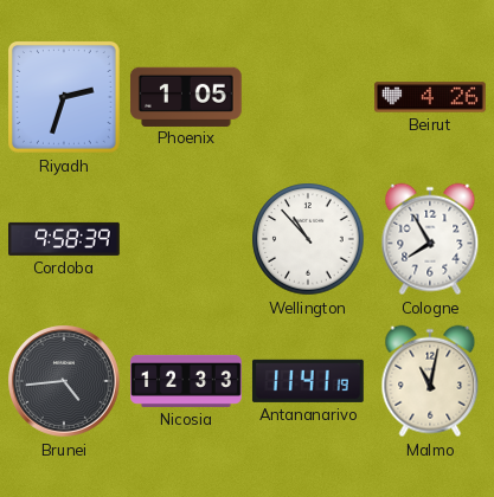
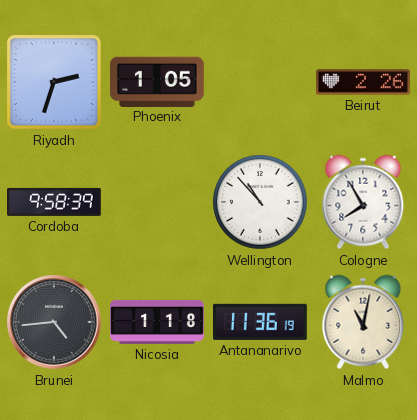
Beirut: 4:26 -> 2:26 (364, 82)
Nicosia: 12:33 -> 1:18 (157, 322)
Antananarivo: 11:41 -> 11:36 (260, 322)
